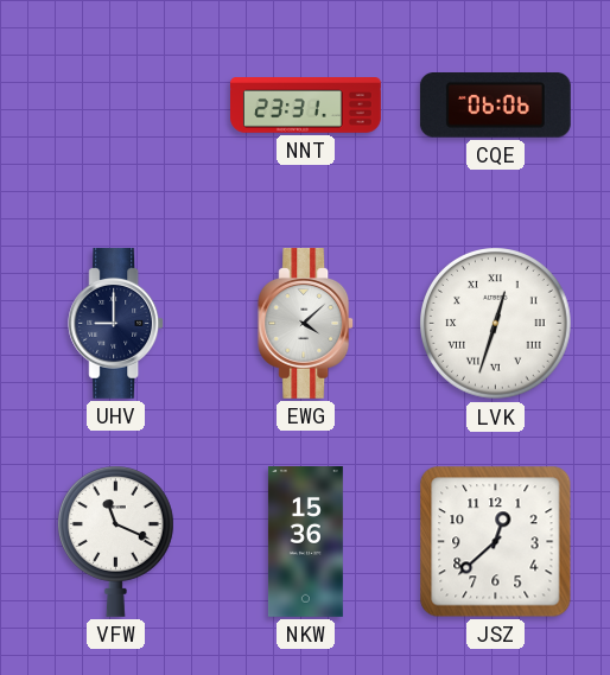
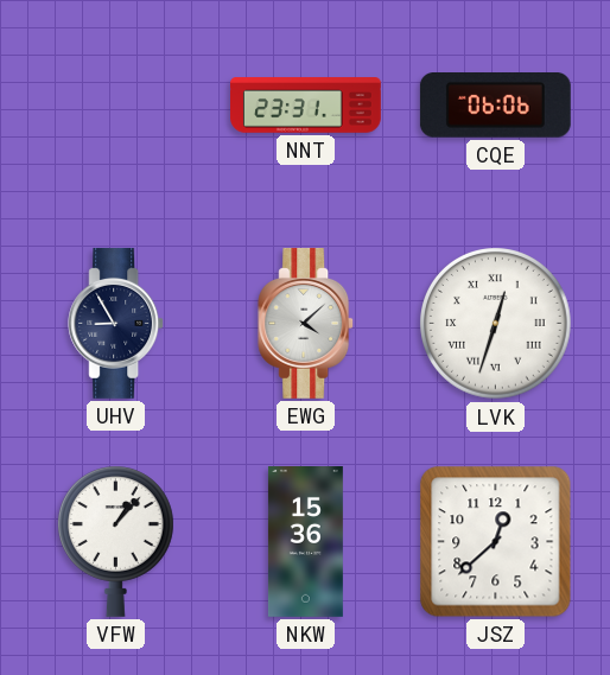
UHV: 9:00 -> 8:55 (116, 323)
VFW: 11:19 -> 1:07 (115, 541)
